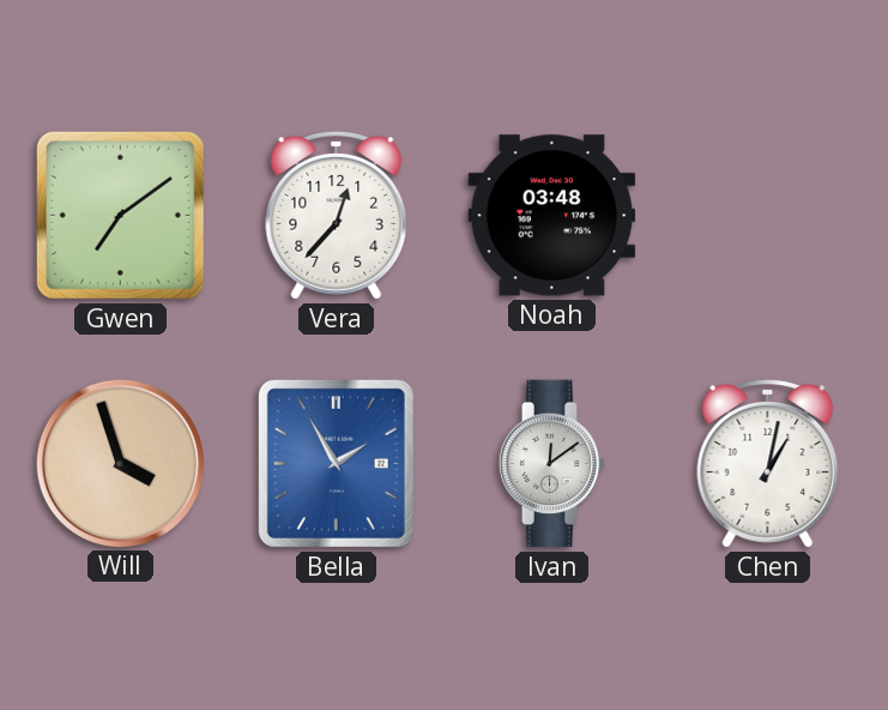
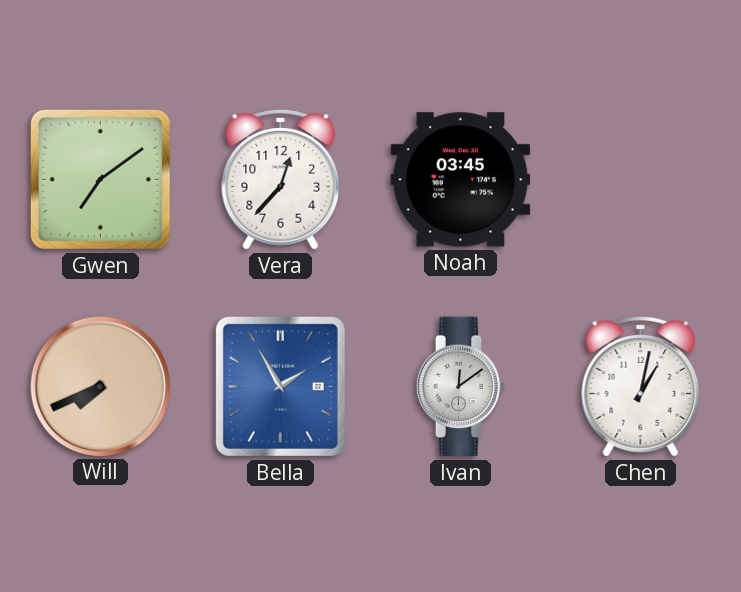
Noah: 03:48 -> 03:45 (461, 180)
Will: 3:57 -> 7:41 (100, 386)
